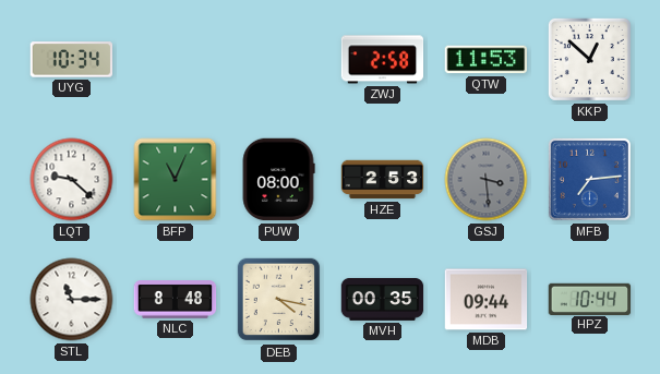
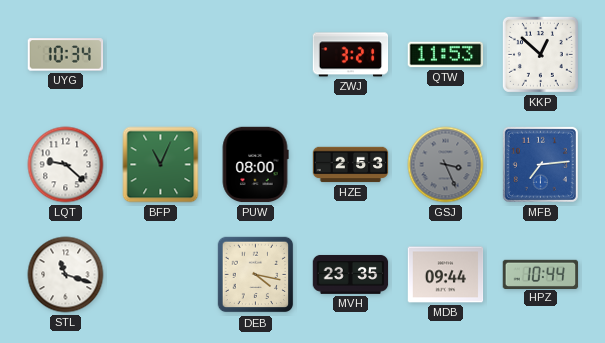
ZWJ: 2:58 -> 3:21 (351, 55)
GSJ: 3:29 -> 3:26 (446, 165)
STL: 11:15 -> 11:18 (66, 275)
NLC: 8:48 -> none (176, 300)
MVH: 00:35 -> 23:35 (351, 274)
